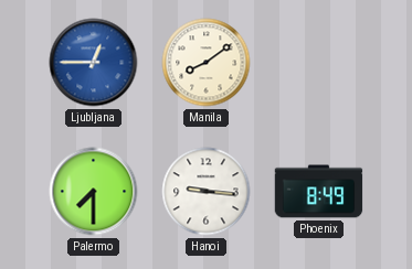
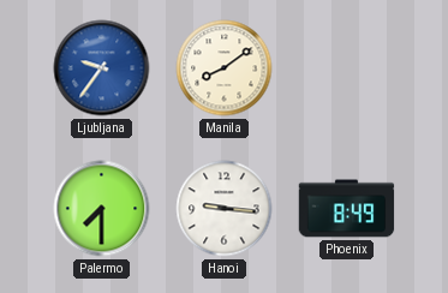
Ljubljana: 12:45 -> 9:36 (102, 68)
